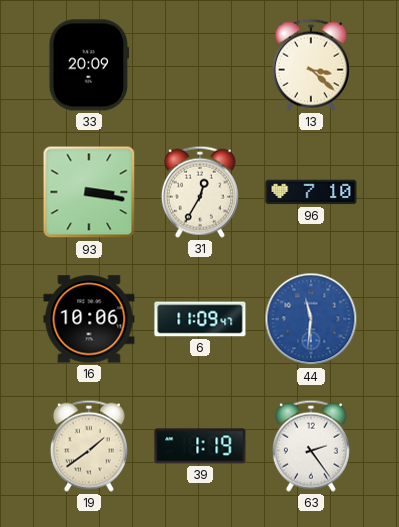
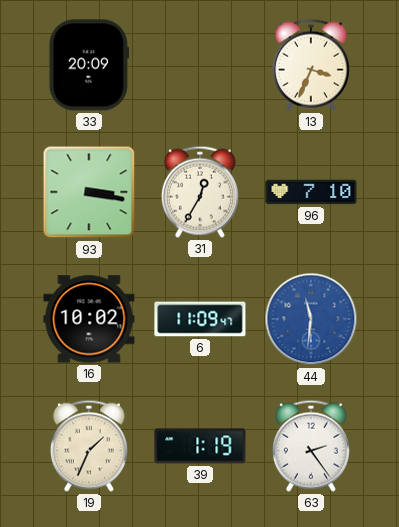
13: 3:22 -> 3:34 (311, 65)
16: 10:06 -> 10:02 (89, 319)
19: 1:39 -> 1:34 (89, 446)
